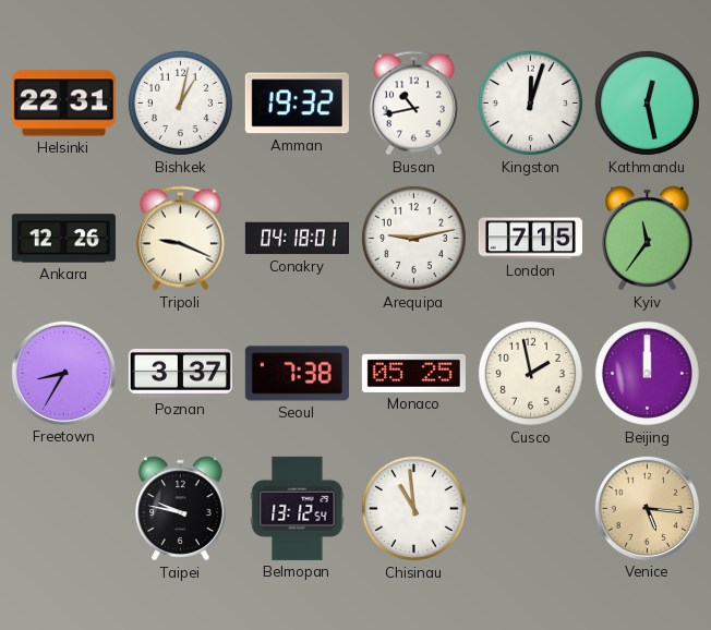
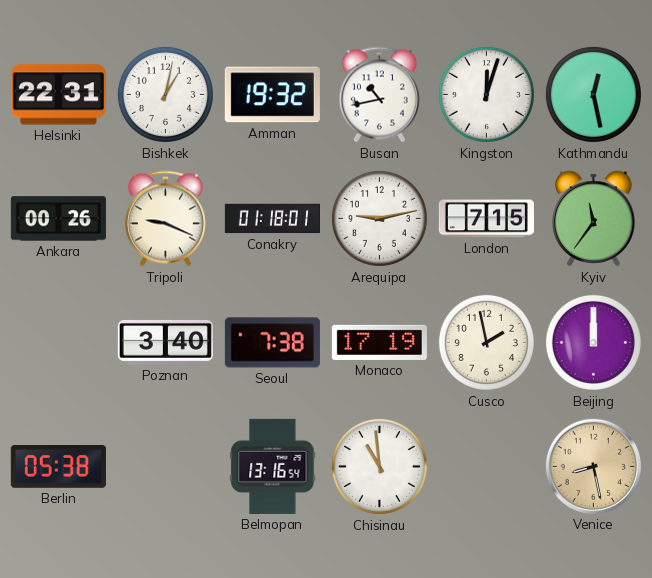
Ankara: 12:26 -> 00:26 (58, 219)
Conakry: 04:18 -> 01:18 (272, 219)
Freetown: 8:35 -> none (63, 373)
Poznan: 3:37 -> 3:40 (165, 342)
Monaco: 05:25 -> 17:19 (379, 342)
Berlin: none -> 05:38 (58, 467)
Taipei: 9:47 -> none (181, 509)
Belmopan: 13:12 -> 13:16 (273, 466)
Venice: 5:16 -> 8:28 (593, 466)
